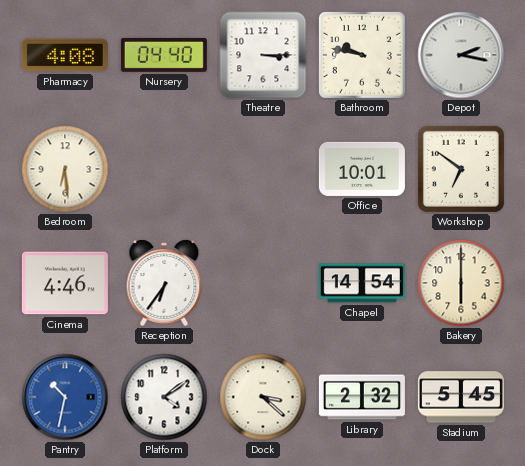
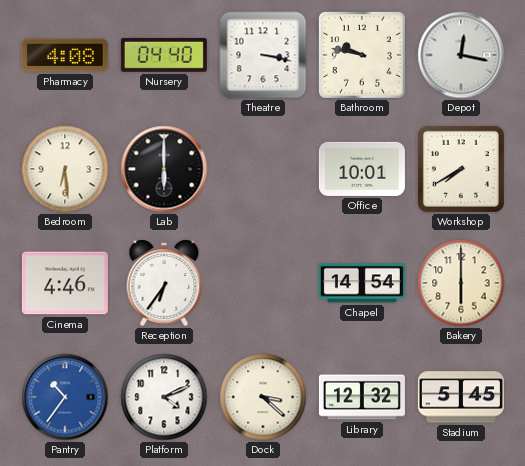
Theatre: 3:15 -> 3:17 (263, 55)
Depot: 2:17 -> 12:17 (461, 55)
Lab: none -> 6:00 (164, 169)
Workshop: 6:51 -> 7:40 (461, 169)
Pantry: 10:32 -> 10:36 (65, 397)
Platform: 4:09 -> 4:11 (164, 397)
Library: 2:32 -> 12:32 (362, 397)
